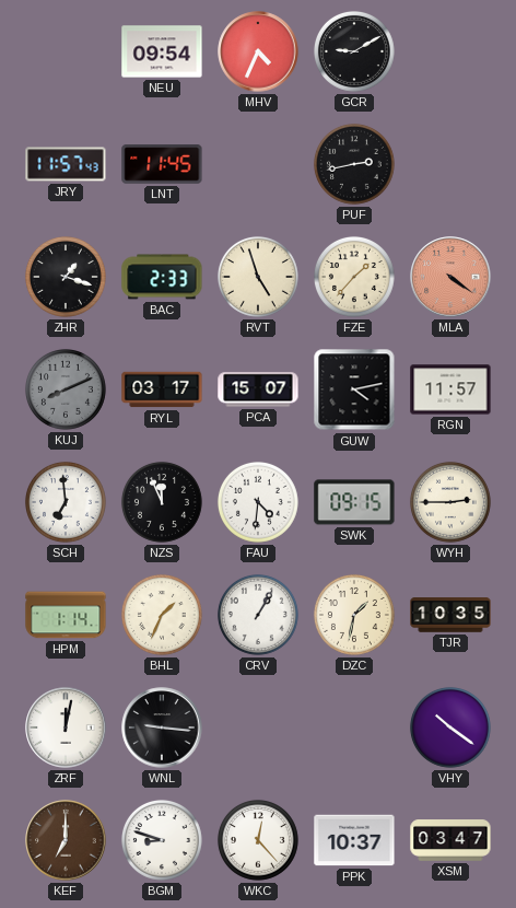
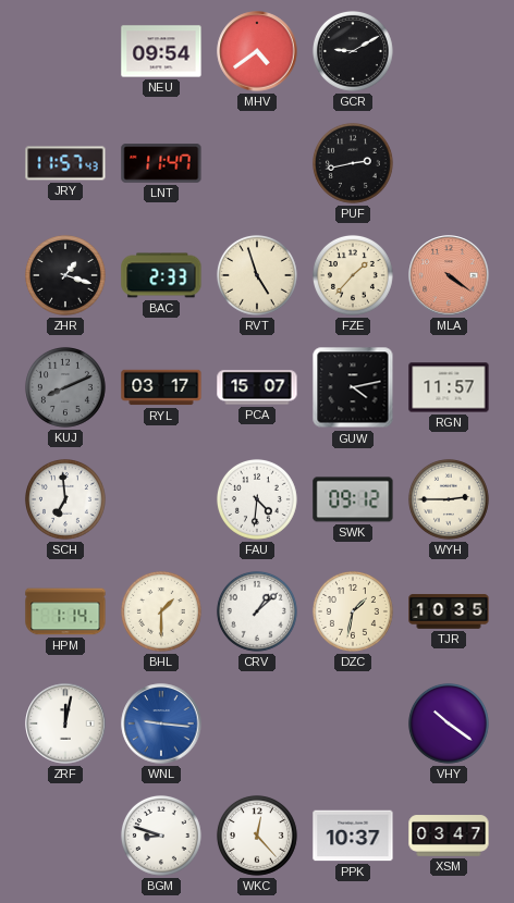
MHV: 4:34 -> 4:39 (257, 51)
LNT: 11:45 -> 11:47 (161, 163)
NZS: 11:56 -> none (162, 502)
SWK: 09:15 -> 09:12 (353, 499)
BHL: 1:34 -> 1:30 (161, 611)
CRV: 1:05 -> 1:08 (257, 611)
WNL dial: black -> blue (161, 723)
KEF: 7:00 -> none (66, 840)
